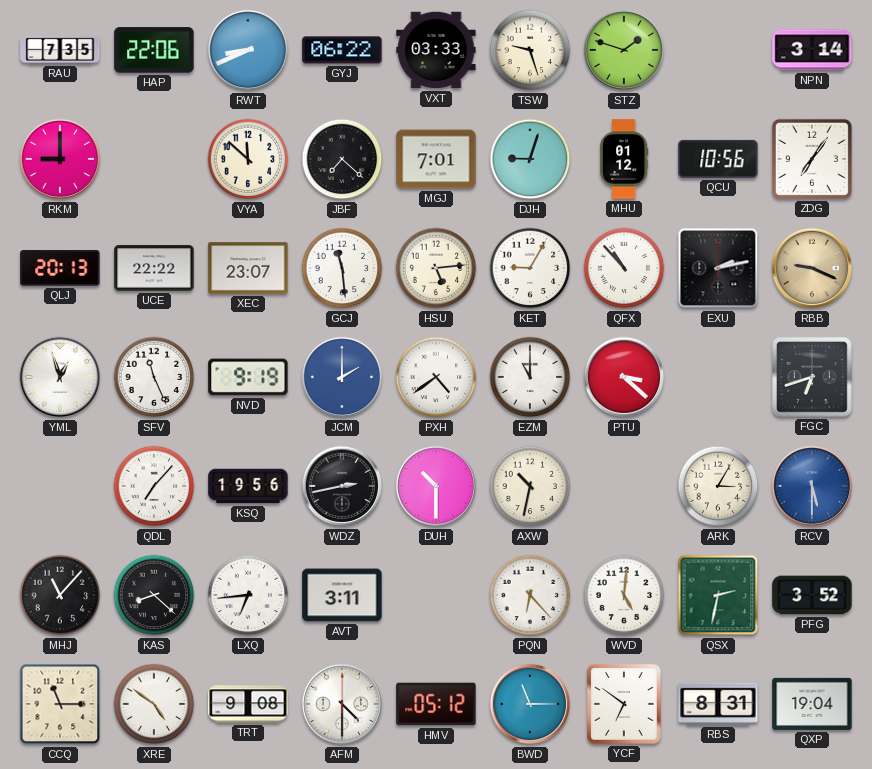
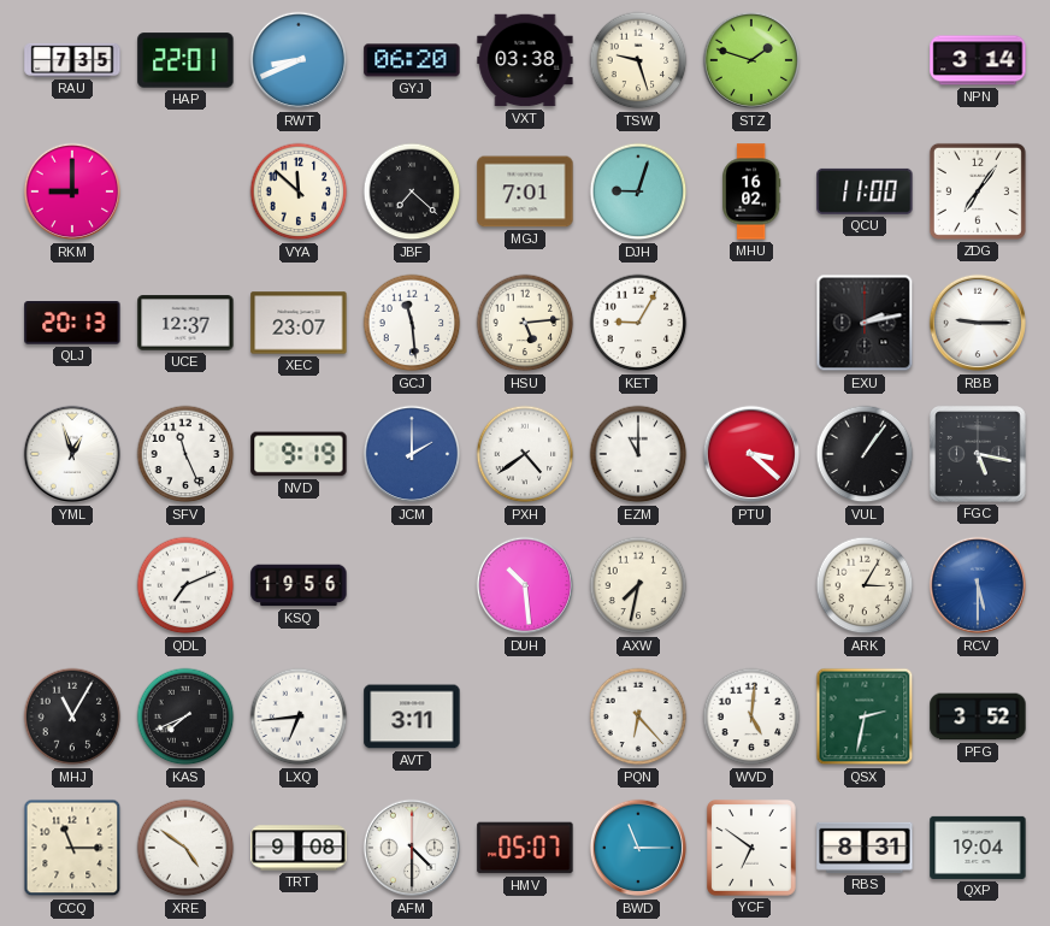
HAP: 22:06 -> 22:01 (185, 60)
GYJ: 06:22 -> 06:20 (412, 60)
VXT: 03:33 -> 03:38 (525, 60)
MHU: 01:12 -> 16:02 (753, 191)
QCU: 10:56 -> 11:00 (865, 191)
UCE: 22:22 -> 12:37 (185, 323)
QFX: 10:53 -> none (624, 268)
RBB: 9:19 -> 9:15 (978, 323)
RBB dial: champagne -> white (978, 323)
VUL: none -> 1:06 (865, 454)
FGC: 6:42 -> 5:17 (978, 454)
QDL: 7:07 -> 7:11 (185, 585)
WDZ: 2:43 -> none (342, 486)
DUH: 10:30 -> 10:29 (525, 585)
AXW: 10:32 -> 7:32 (638, 585)
MHJ: 11:07 -> 11:05 (72, 716)
KAS: 8:22 -> 7:41 (185, 716)
HMV: 05:12 -> 05:07 (525, 848)
